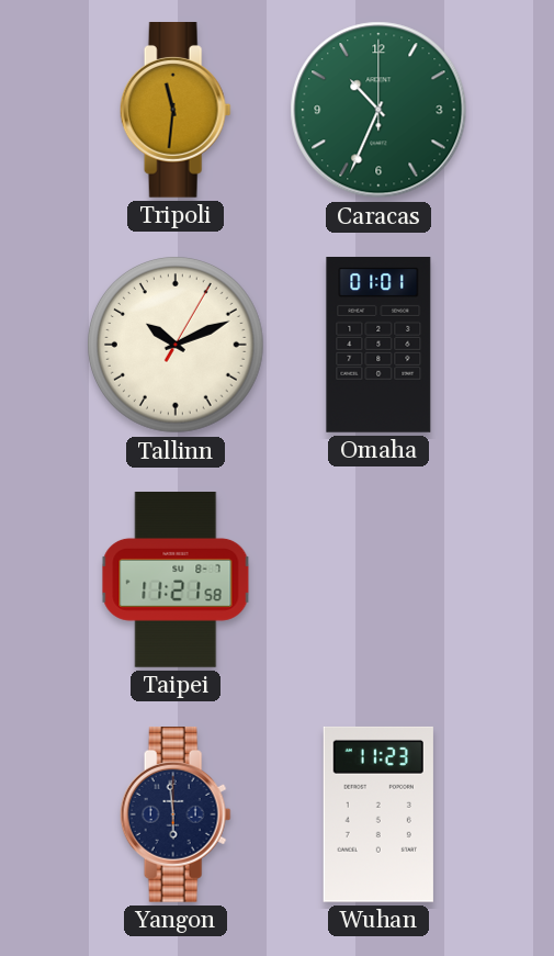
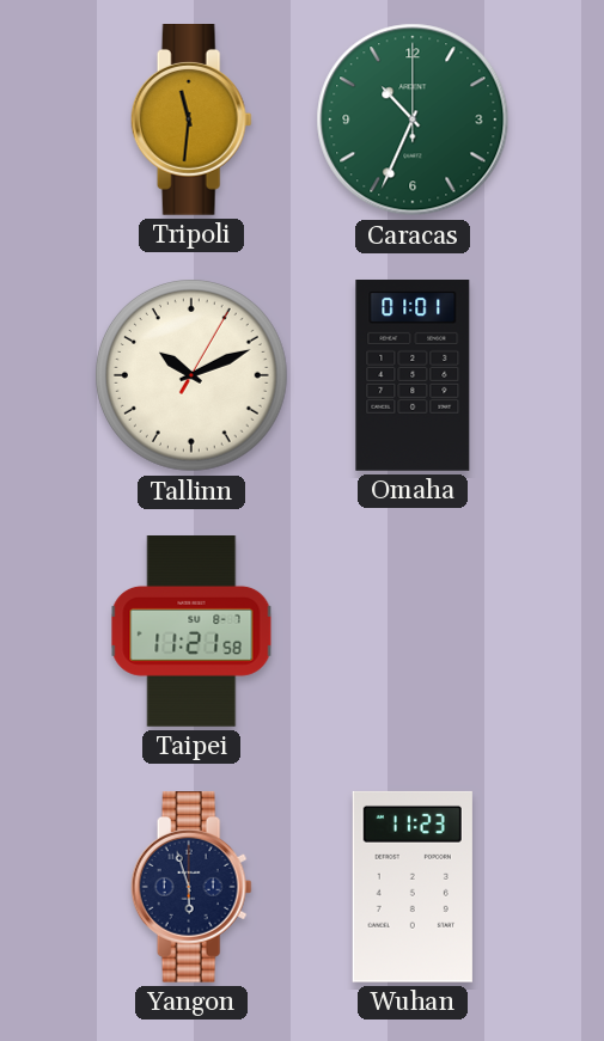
Yangon: 5:59 -> 5:57 (191, 888)
